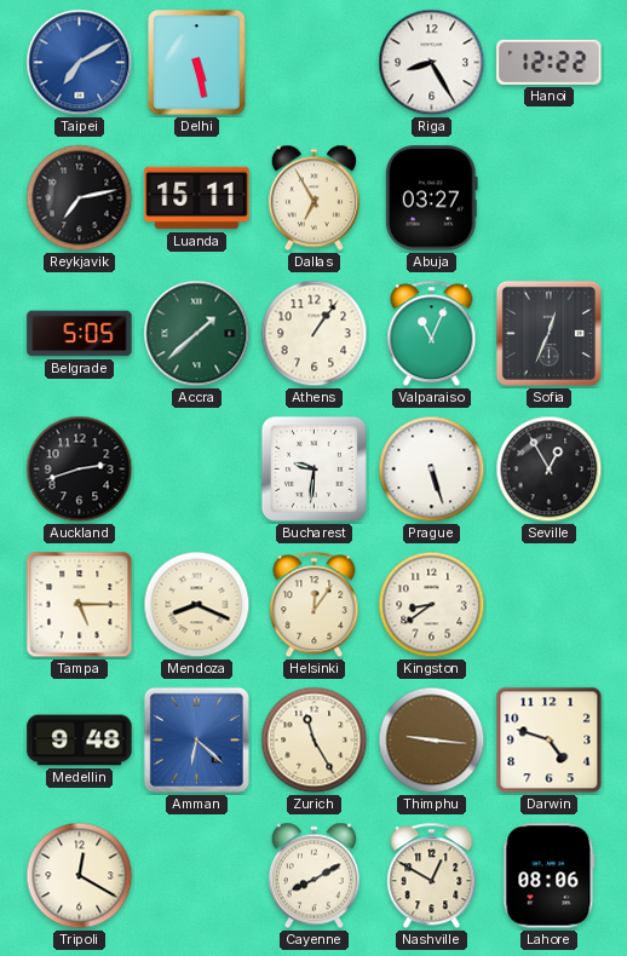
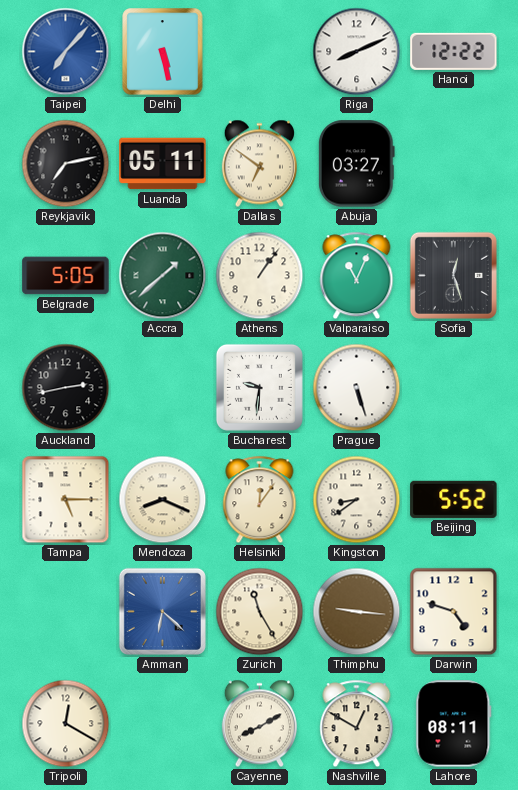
Taipei: 7:10 -> 7:07 (66, 52)
Riga: 8:25 -> 8:11 (357, 52)
Luanda: 15:11 -> 05:11 (163, 164)
Dallas: 6:55 -> 6:51 (259, 164)
Sofia: 12:34 -> 12:27 (453, 275)
Auckland: 2:42 -> 2:43 (66, 388)
Seville: 12:55 -> none (550, 470)
Beijing: none -> 5:52 (454, 499)
Medellin: 9:48 -> none (80, 741)
Lahore: 08:06 -> 08:11 (454, 724)
